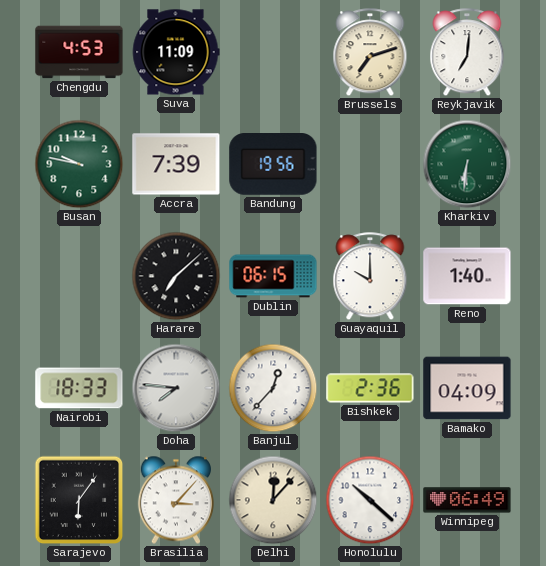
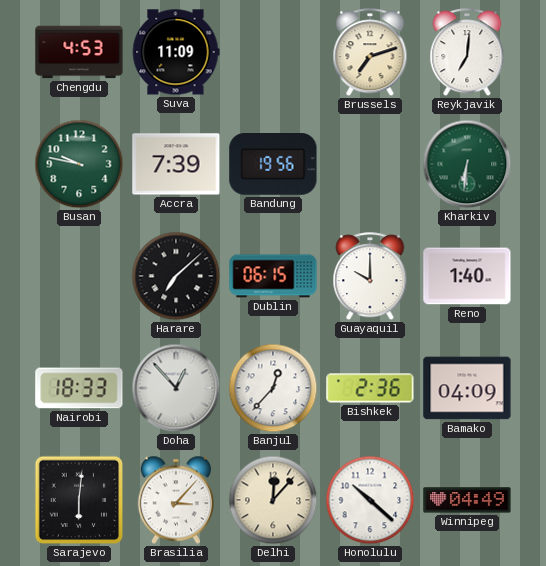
Doha: 7:46 -> 12:53 (176, 388)
Sarajevo: 6:06 -> 6:01 (79, 500)
Winnipeg: 06:49 -> 04:49 (467, 500)
